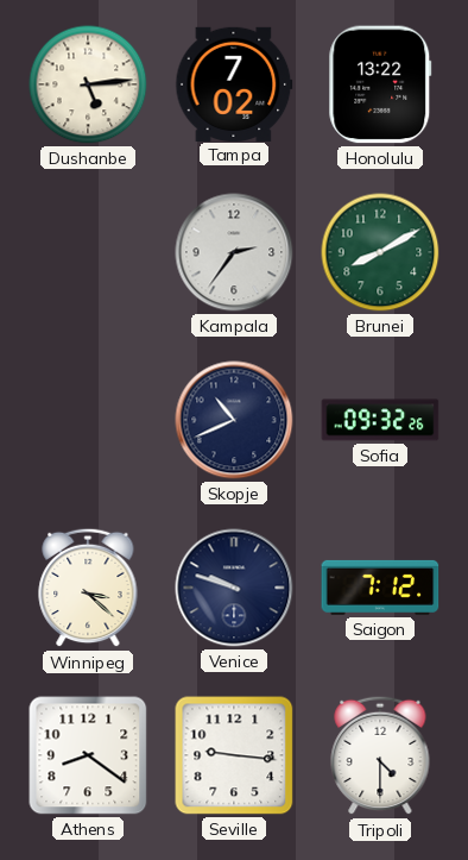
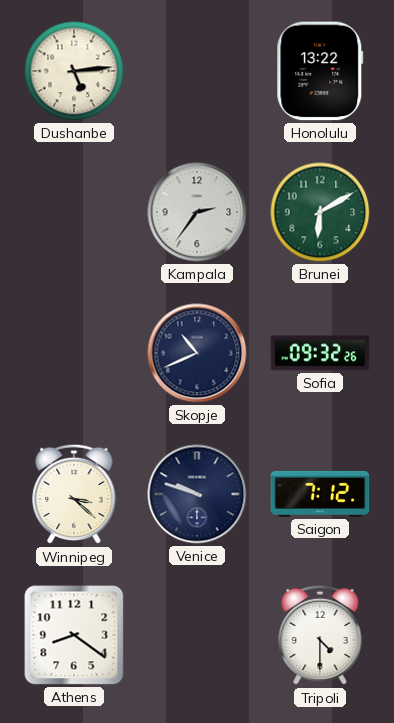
Tampa: 7:02 -> none (234, 83)
Brunei: 8:10 -> 6:10 (320, 212)
Seville: 9:16 -> none (234, 755)
